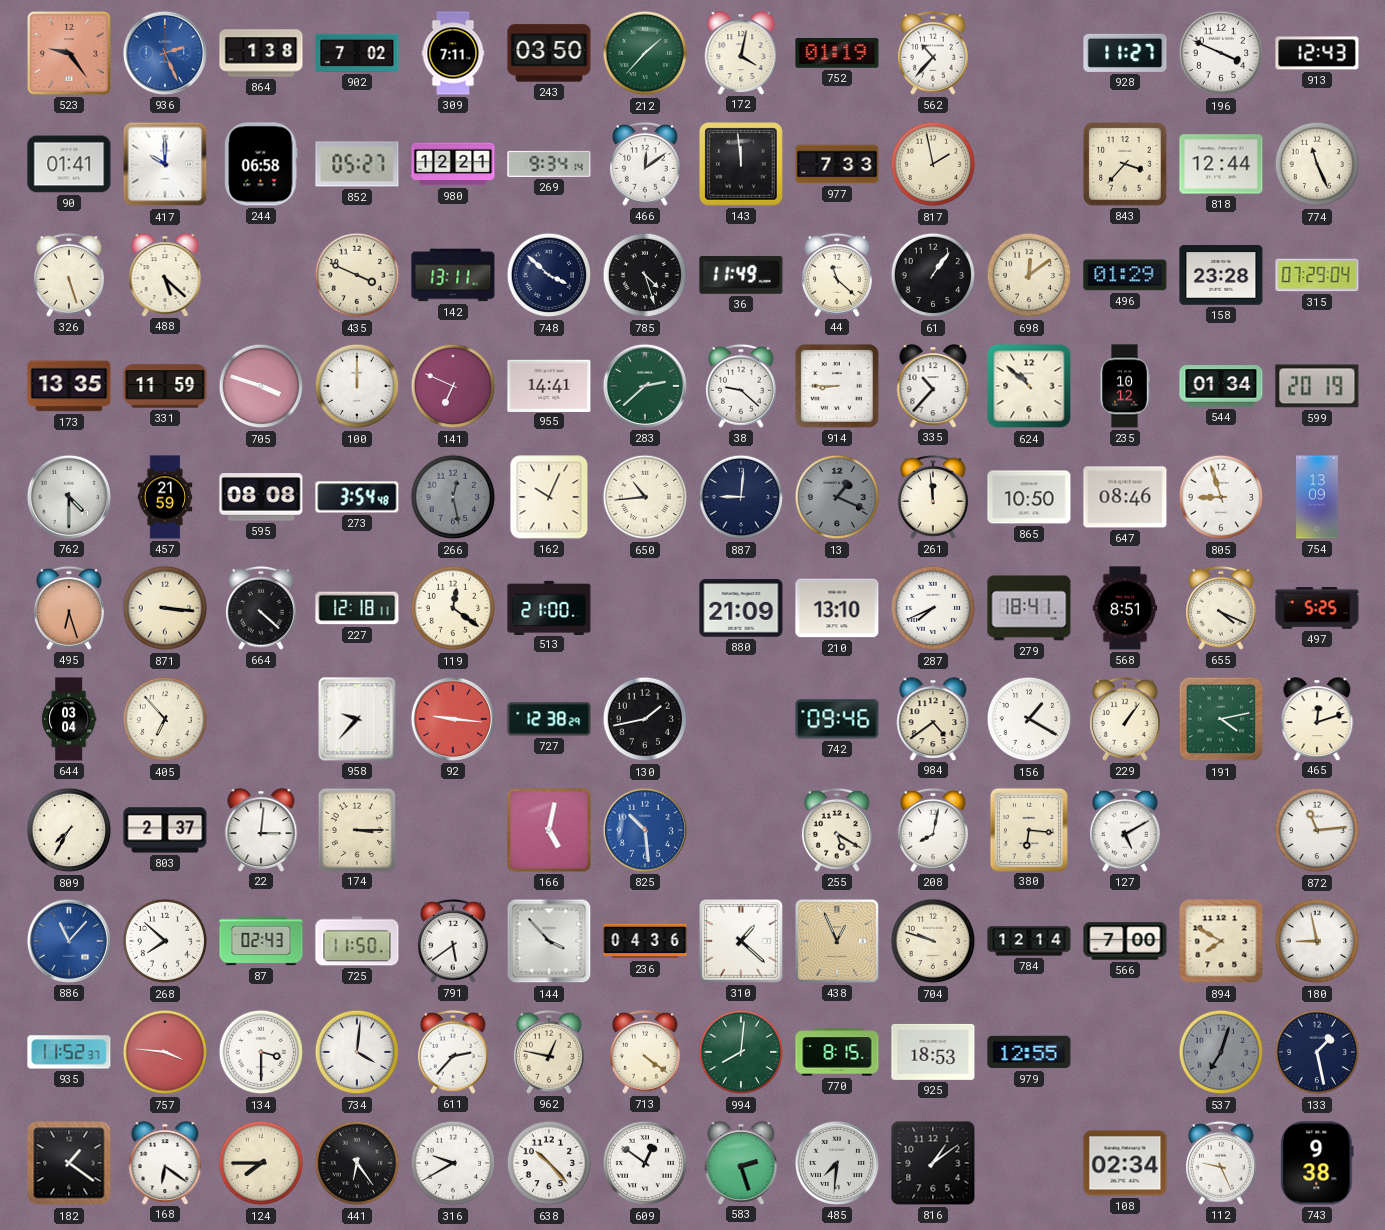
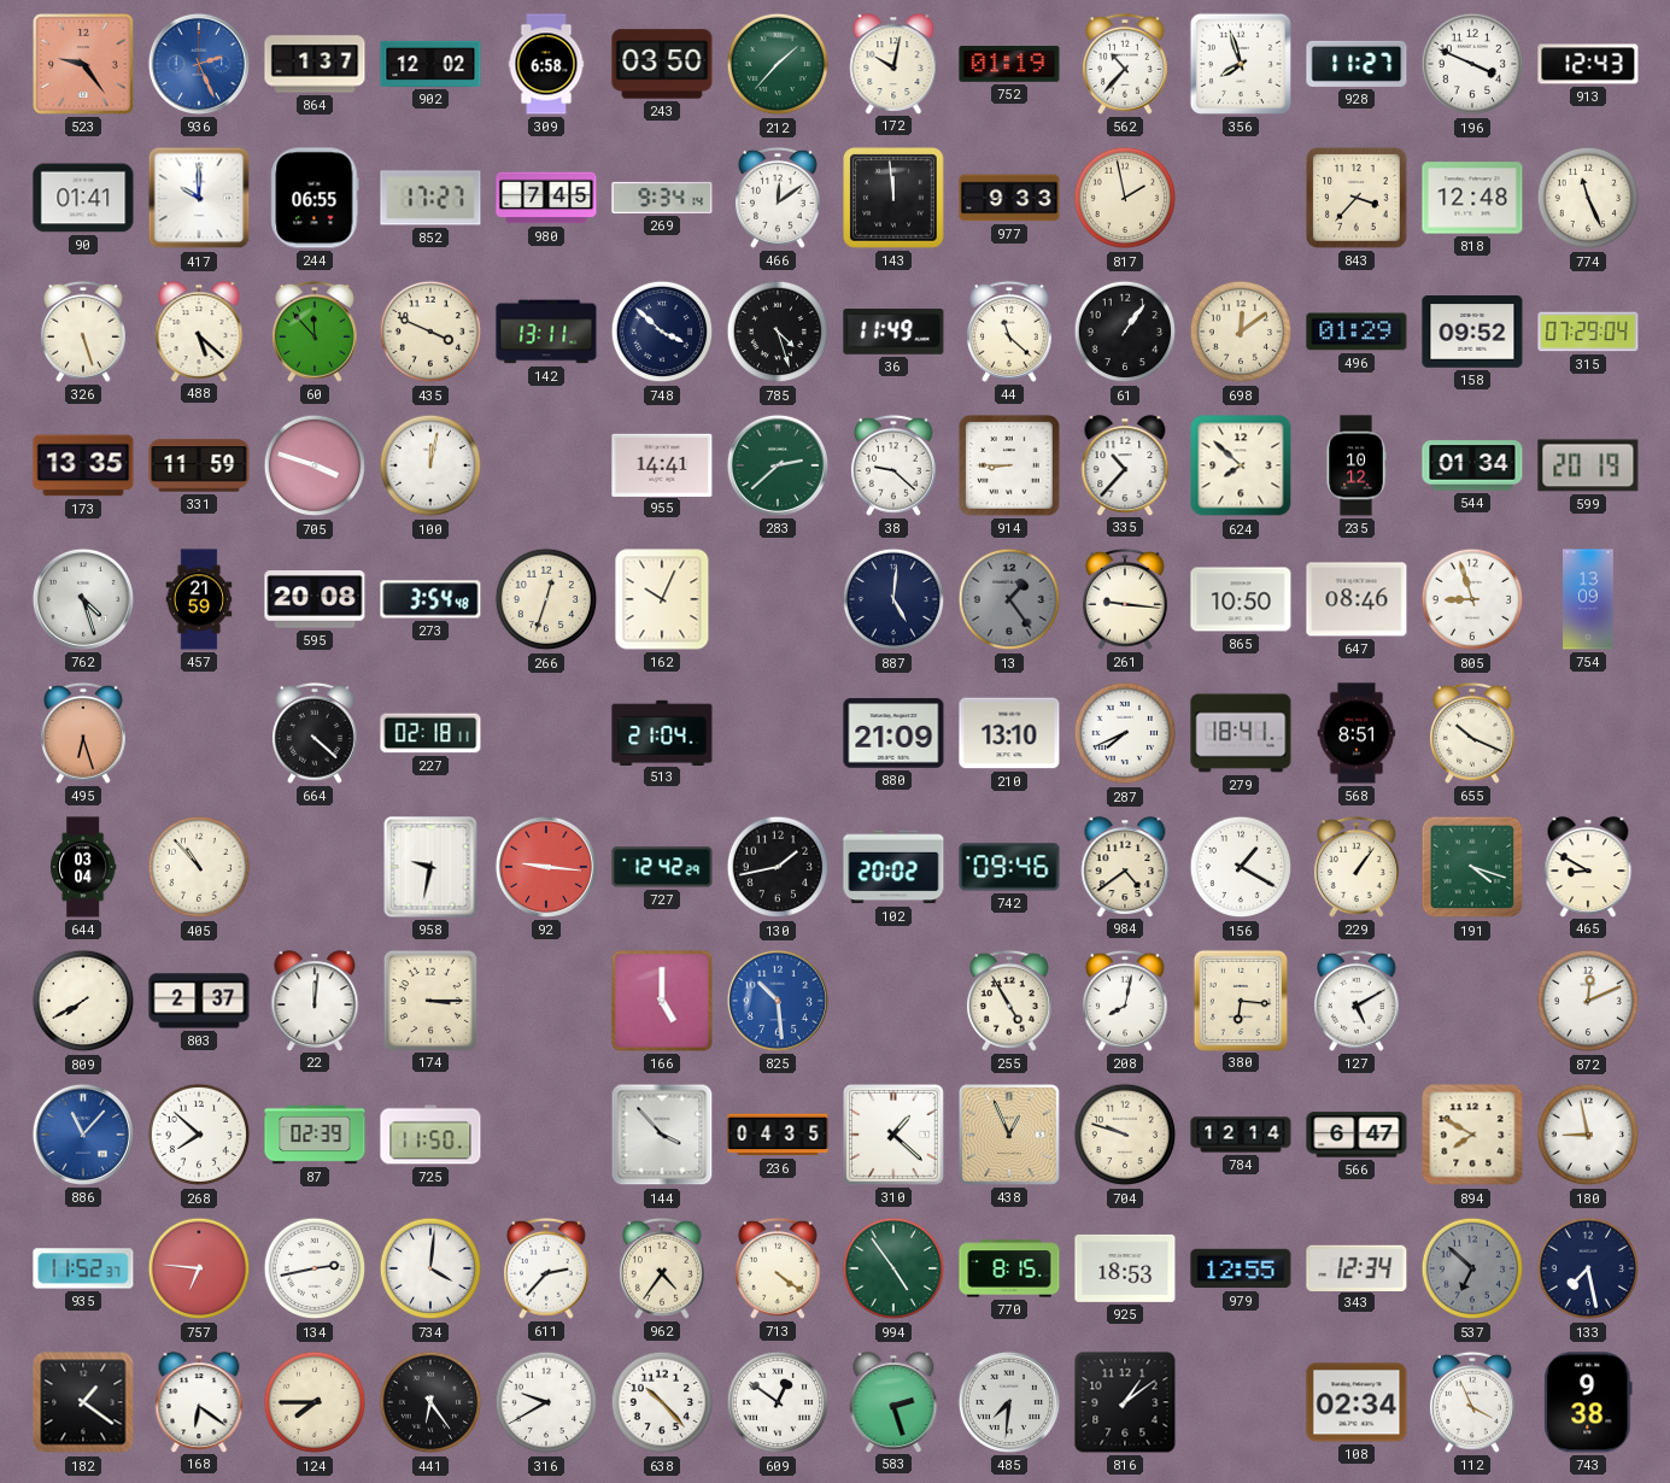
864: 1:38 -> 1:37 (315, 64)
902: 7:02 -> 12:02 (430, 64)
309: 7:11 -> 6:58 (546, 64)
172: 4:02 -> 10:02 (893, 64)
356: none -> 7:57 (1241, 64)
244: 06:58 -> 06:55 (315, 198)
852: 05:27 -> 17:27 (430, 198)
980: 12:21 -> 7:45 (546, 198)
977: 7:33 -> 9:33 (1009, 198)
818: 12:44 -> 12:48 (1472, 198)
60: none -> 11:53 (315, 332)
158: 23:28 -> 09:52 (1472, 332)
100: 12:00 -> 12:02 (430, 465)
141: 6:49 -> none (453, 386)
624: 10:52 -> 7:52 (1241, 465)
762: 4:30 -> 4:27 (83, 599)
595: 08:08 -> 20:08 (315, 599)
266: 12:28 -> 12:33 (546, 599)
266 dial: grey -> cream (546, 599)
650: 10:44 -> none (645, 497)
887: 9:01 -> 5:01 (893, 599)
13: 1:19 -> 1:24 (1009, 599)
261: 11:59 -> 9:16 (1125, 599)
871: 3:16 -> none (165, 608)
227: 12:18 -> 02:18 (430, 733)
119: 12:21 -> none (453, 608)
513: 21:00 -> 21:04 (662, 732)
655: 4:19 -> 10:19 (1472, 733)
497: 5:25 -> none (1317, 608)
405: 6:53 -> 10:53 (199, 867)
958: 9:37 -> 9:32 (430, 867)
727: 12:38 -> 12:42 (662, 867)
102: none -> 20:02 (893, 867)
191: 4:13 -> 4:18 (1472, 867)
465: 12:12 -> 8:50 (1588, 867)
809: 7:35 -> 7:40 (83, 1001)
22: 3:01 -> 12:01 (315, 1001)
166: 5:02 -> 5:00 (662, 1001)
255: 5:20 -> 4:55 (1009, 1001)
872: 11:14 -> 12:11 (1588, 1001)
87: 02:43 -> 02:39 (315, 1135)
791: 5:39 -> none (453, 941)
236: 04:36 -> 04:35 (778, 1135)
566: 7:00 -> 6:47 (1356, 1135)
757: 3:46 -> 6:46 (199, 1268)
134: 3:30 -> 2:43 (315, 1268)
962: 12:47 -> 4:36 (662, 1268)
994: 8:01 -> 4:54 (893, 1268)
343: none -> 12:34 (1356, 1267)
537: 7:03 -> 6:52 (1472, 1268)
133: 1:28 -> 7:28 (1588, 1268)
112: 9:26 -> 3:56 (1472, 1402)
